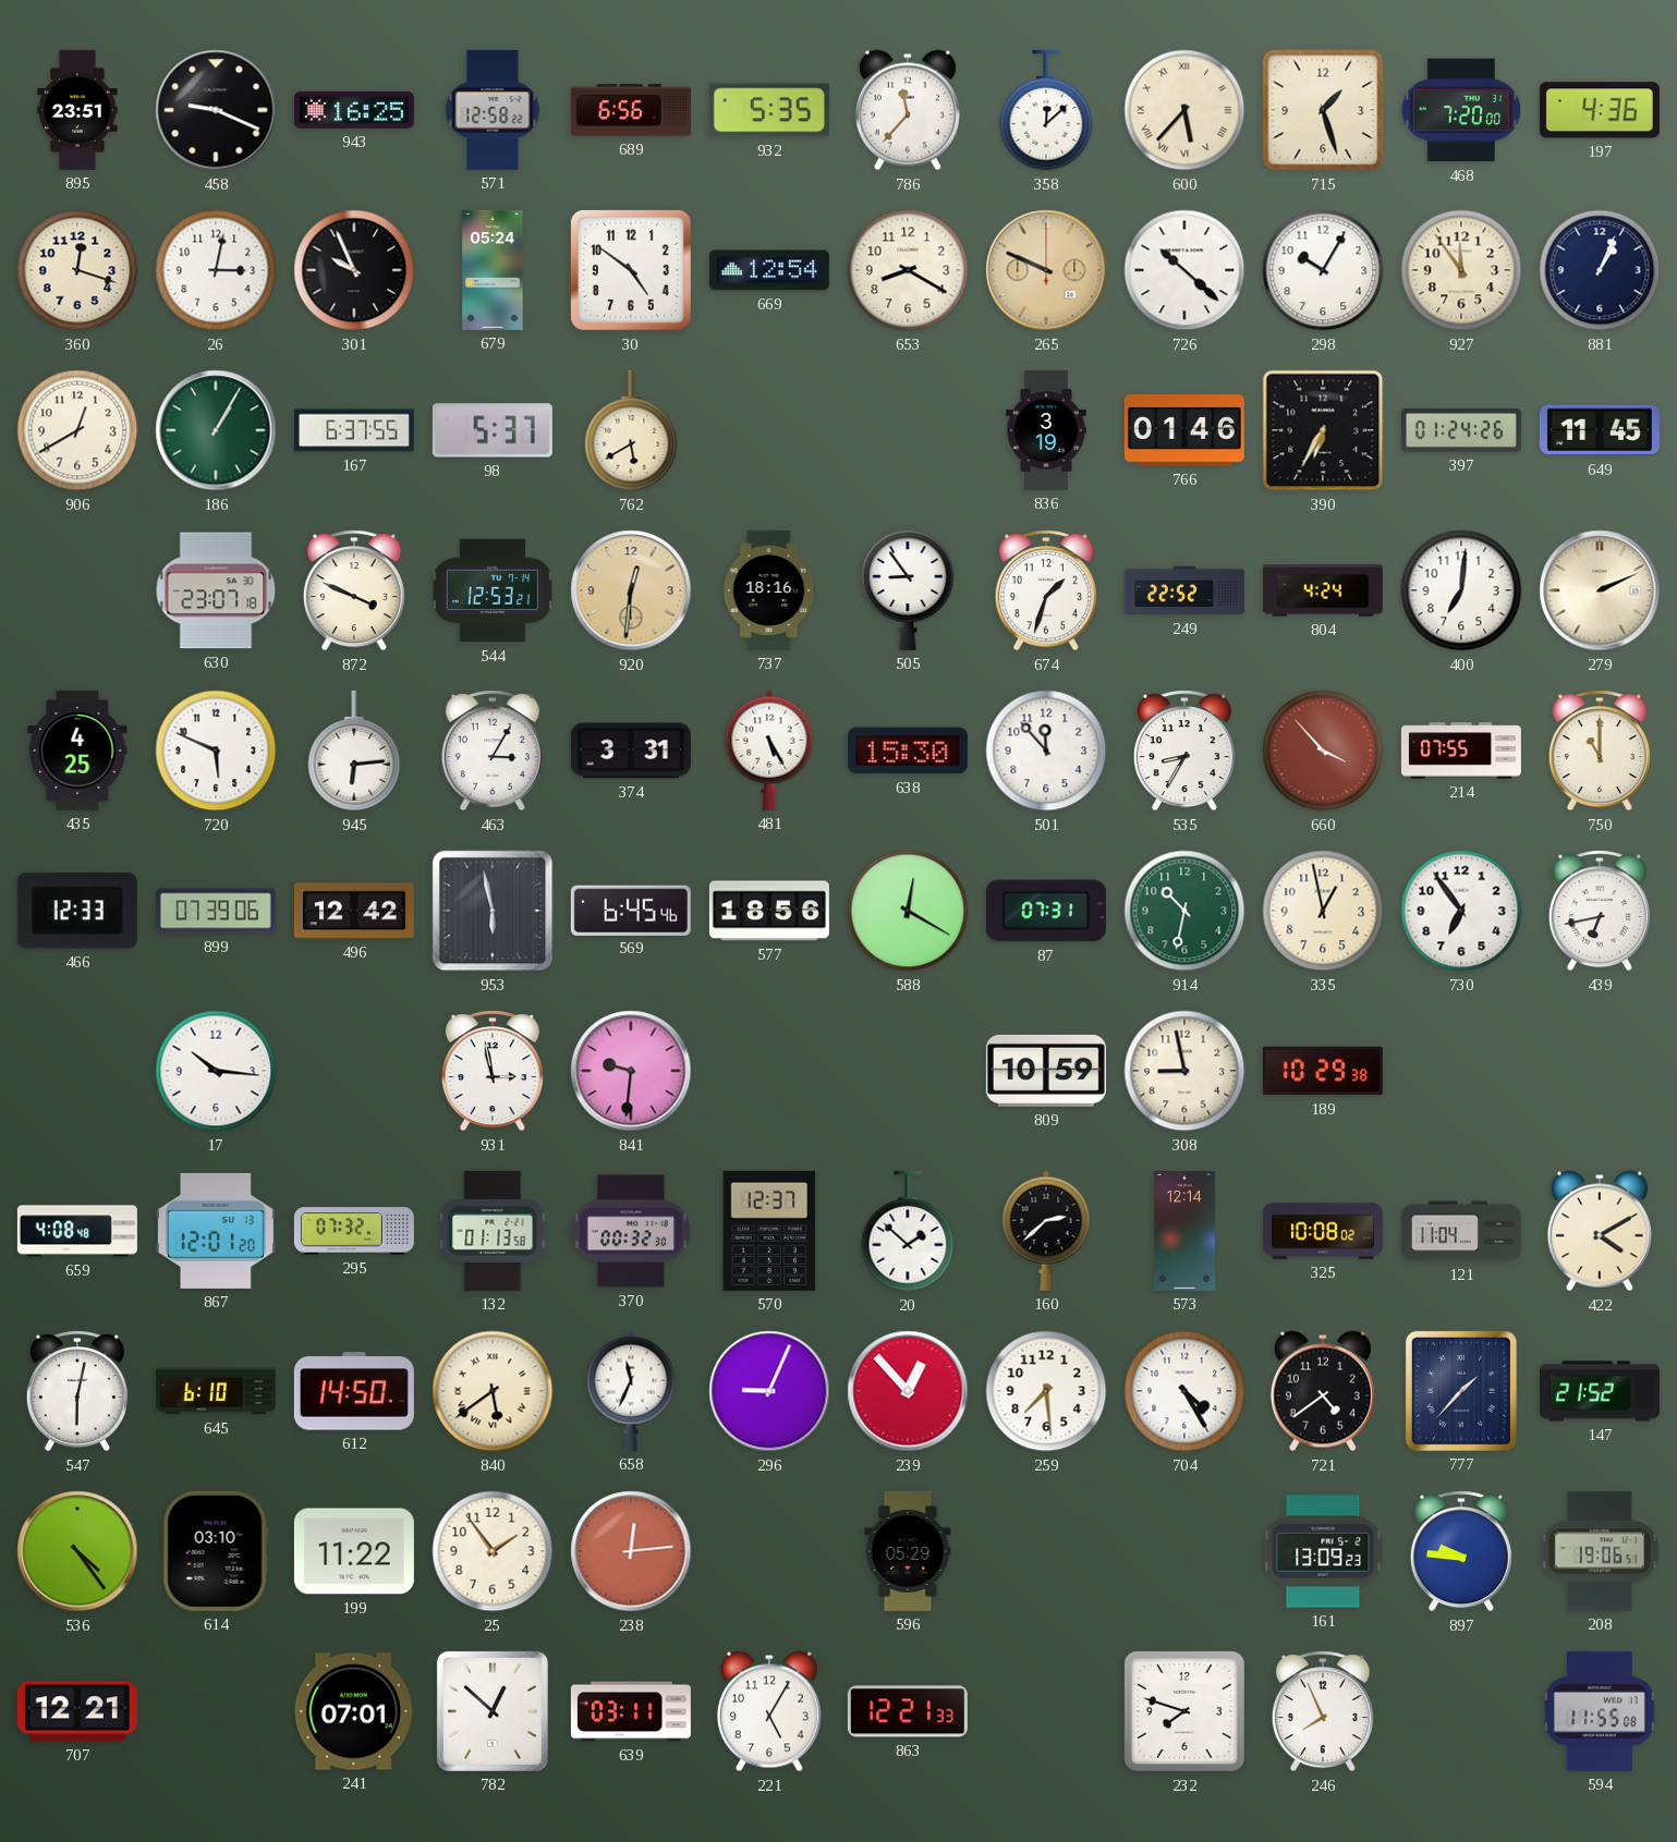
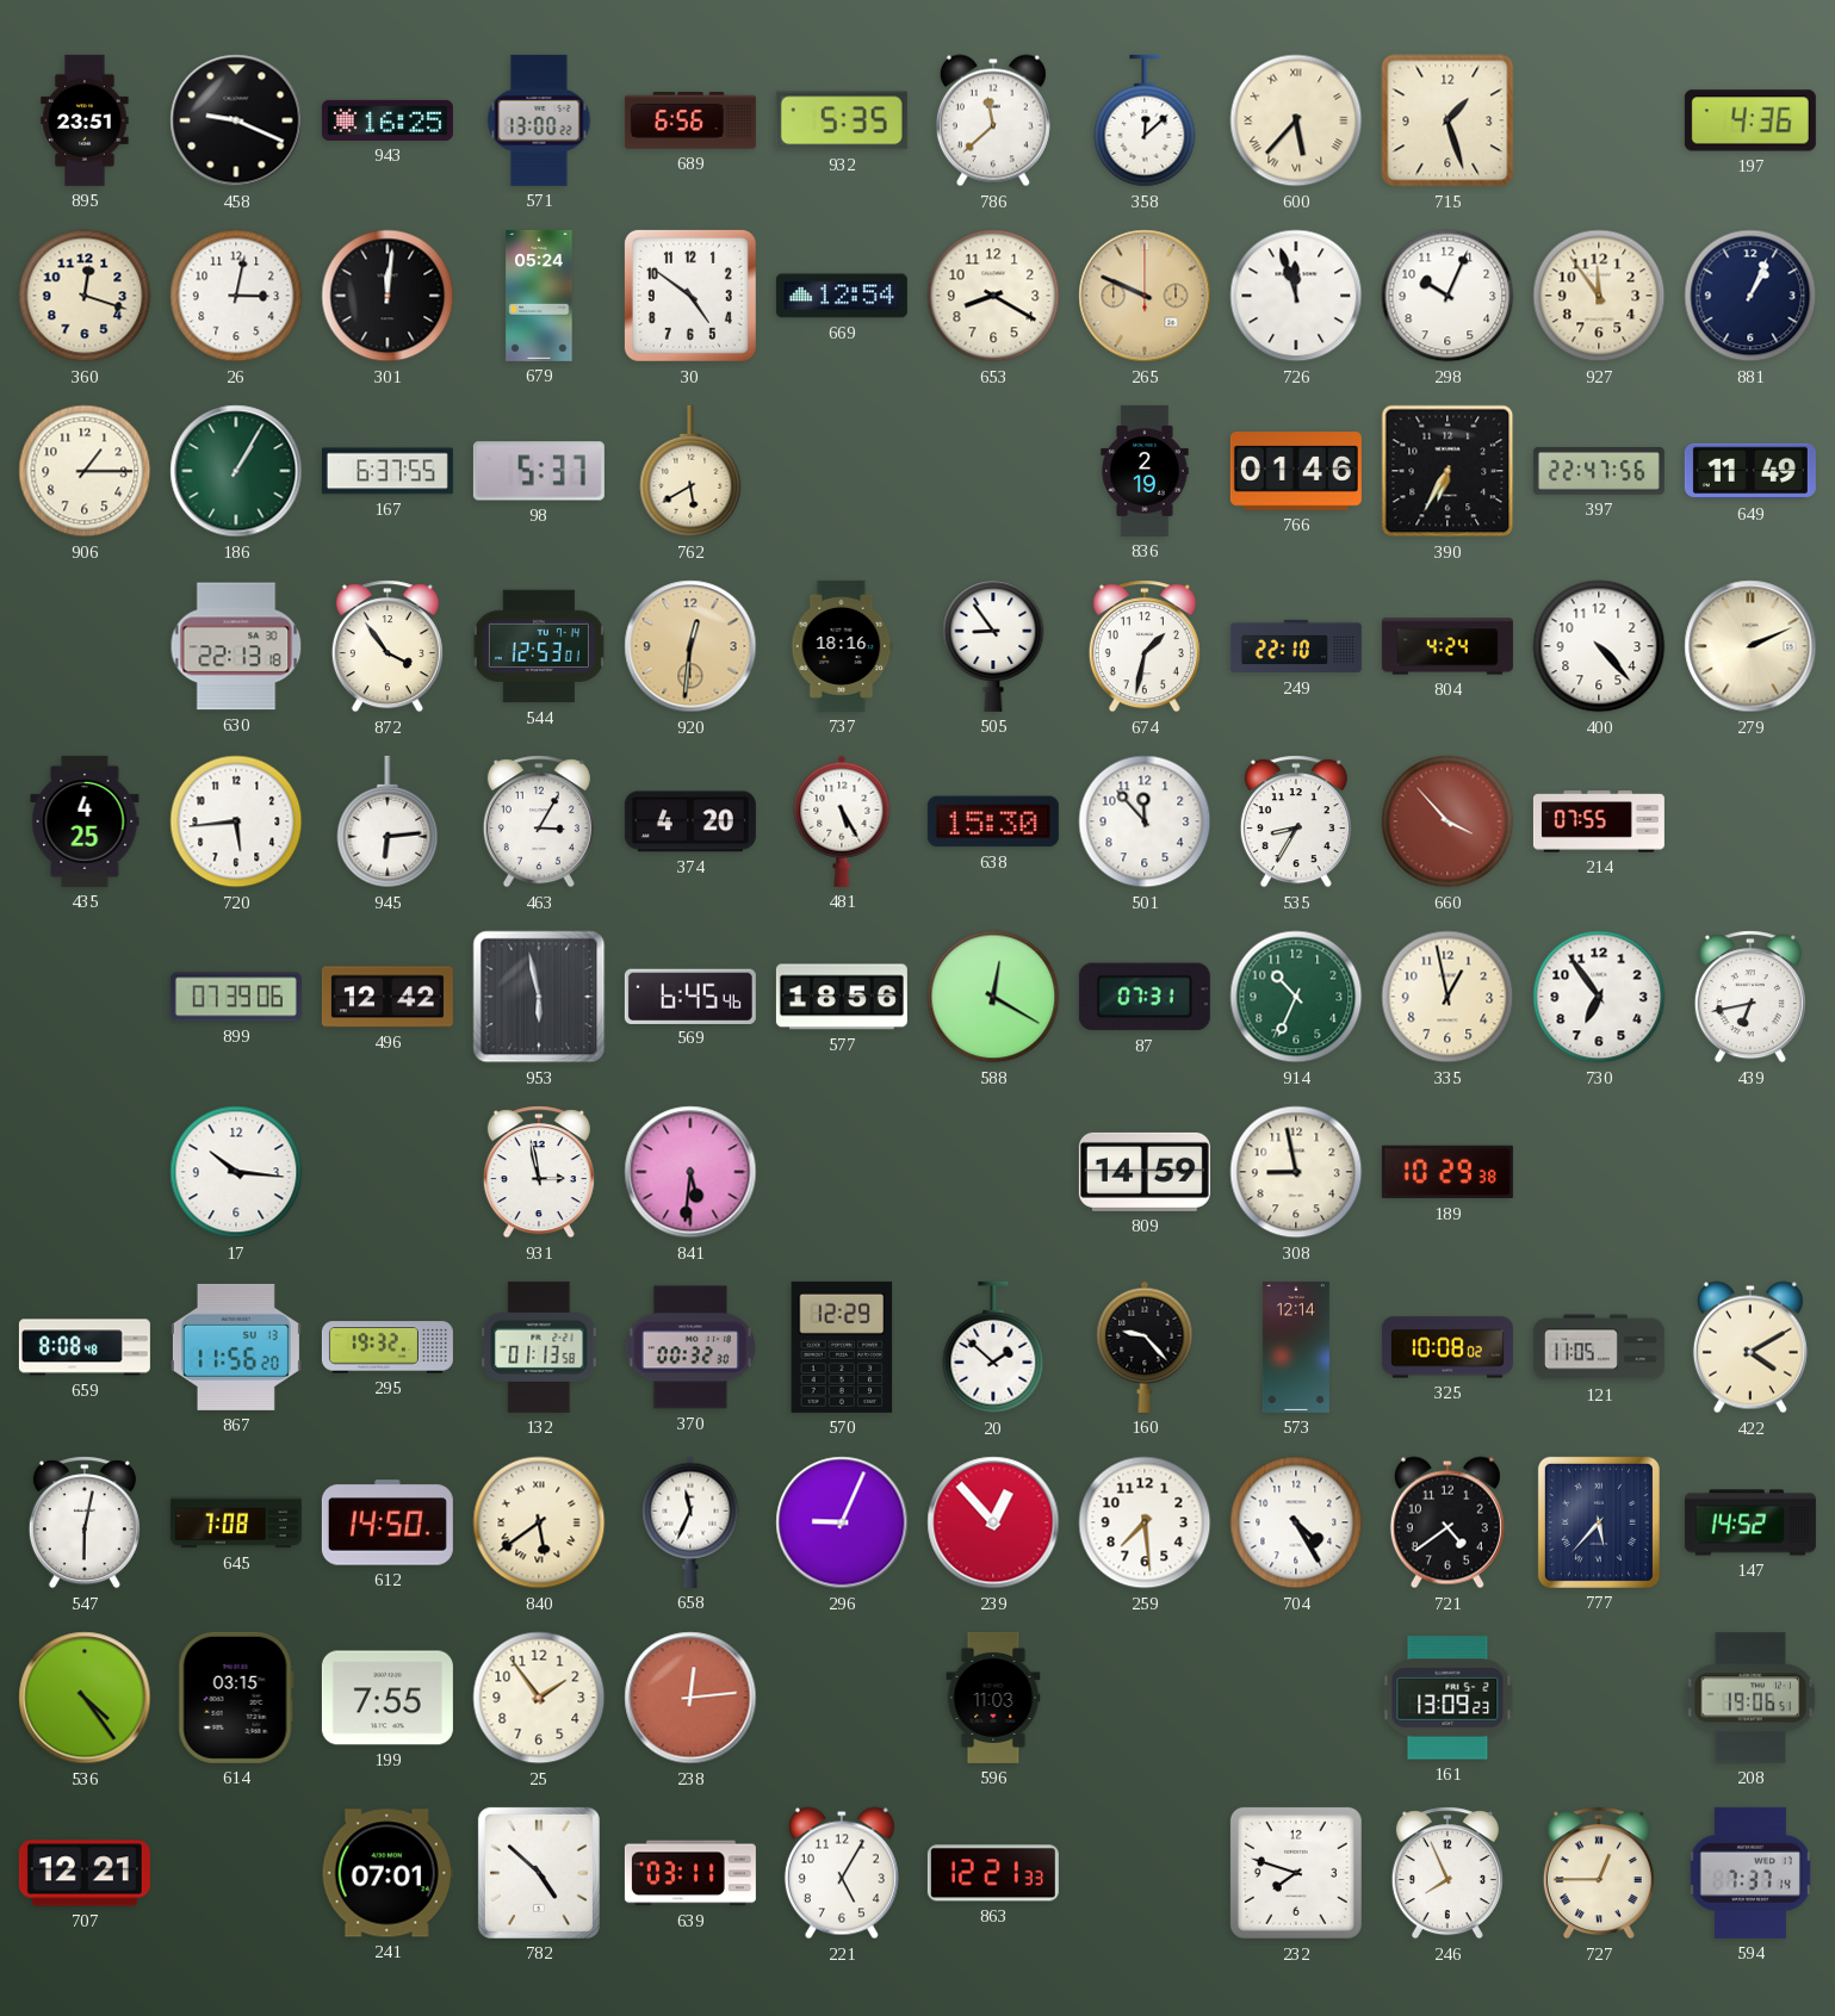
571: 12:58 -> 13:00 (539, 120)
786: 11:37 -> 11:38 (993, 120)
468: 7:20 -> none (1461, 110)
301: 9:56 -> 12:01 (388, 296)
726: 10:22 -> 11:57 (1296, 296)
298: 10:05 -> 10:04 (1447, 296)
906: 12:40 -> 1:15 (85, 471)
836: 3:19 -> 2:19 (1145, 471)
397: 01:24 -> 22:47 (1599, 472)
649: 11:45 -> 11:49 (1750, 471)
630: 23:07 -> 22:13 (236, 646)
872: 3:49 -> 3:54 (388, 646)
544: 12:53:21 -> 12:53:01 (539, 646)
674: 1:33 -> 1:32 (1145, 646)
249: 22:52 -> 22:10 (1296, 646)
400: 7:01 -> 4:23 (1599, 646)
720: 5:49 -> 5:44 (236, 821)
374: 3:31 -> 4:20 (690, 821)
750: 11:00 -> none (1600, 751)
466: 12:33 -> none (77, 911)
914: 10:32 -> 10:34 (1296, 997)
841: 9:31 -> 5:31 (690, 1172)
809: 10:59 -> 14:59 (1145, 1172)
659: 4:08 -> 8:08 (85, 1347)
867: 12:01 -> 11:56 (236, 1347)
295: 07:32 -> 19:32 (388, 1347)
570: 12:37 -> 12:29 (842, 1347)
160: 2:38 -> 9:23 (1145, 1347)
121: 11:04 -> 11:05 (1599, 1347)
645: 6:10 -> 7:08 (236, 1522)
777: 1:37 -> 5:37 (1599, 1522)
147: 21:52 -> 14:52 (1750, 1522)
614: 03:10 -> 03:15 (236, 1698)
199: 11:22 -> 7:55 (388, 1698)
596: 05:29 -> 11:03 (993, 1698)
897: 9:46 -> none (1461, 1551)
782: 12:52 -> 4:52 (539, 1873)
727: none -> 12:45 (1599, 1873)
594: 11:55 -> 7:37 (1750, 1873)
